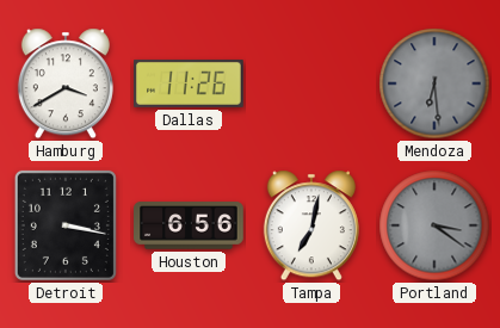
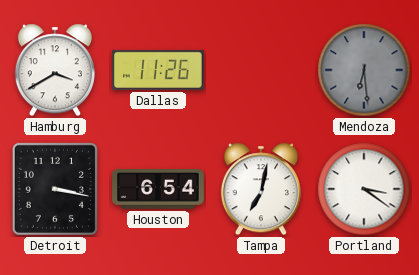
Houston: 6:56 -> 6:54 (158, 189)
Portland dial: grey -> white (364, 189)
